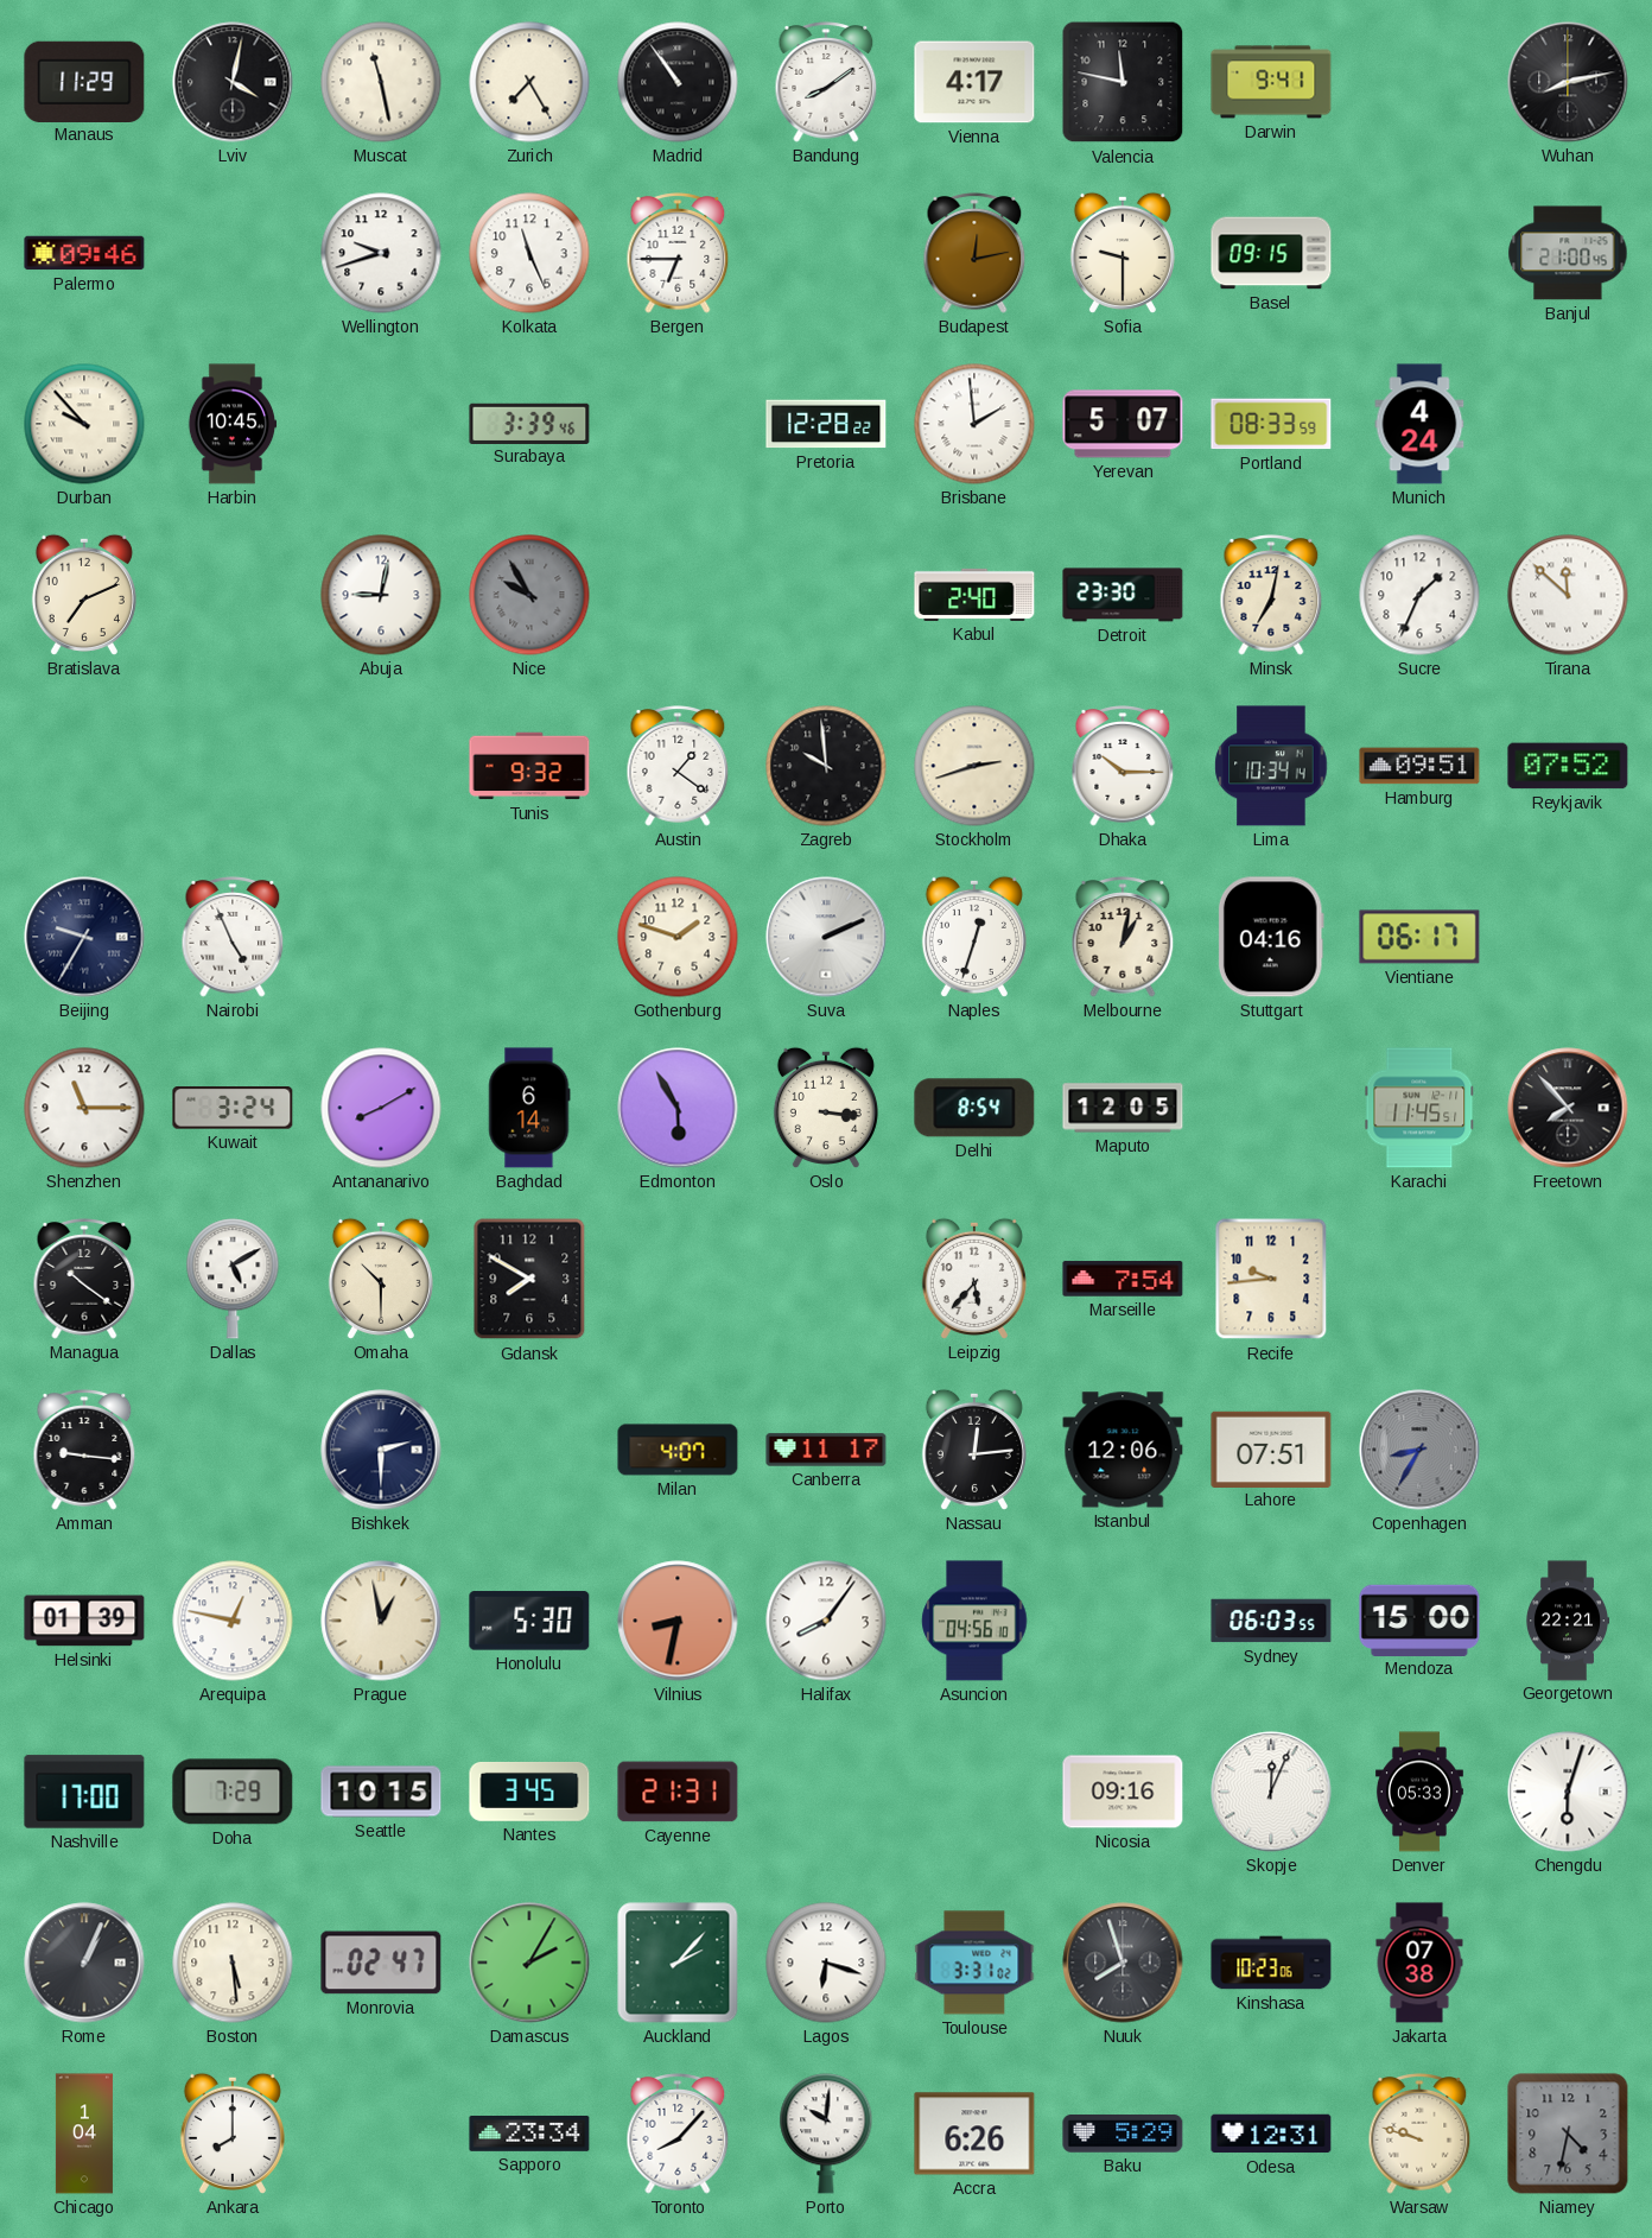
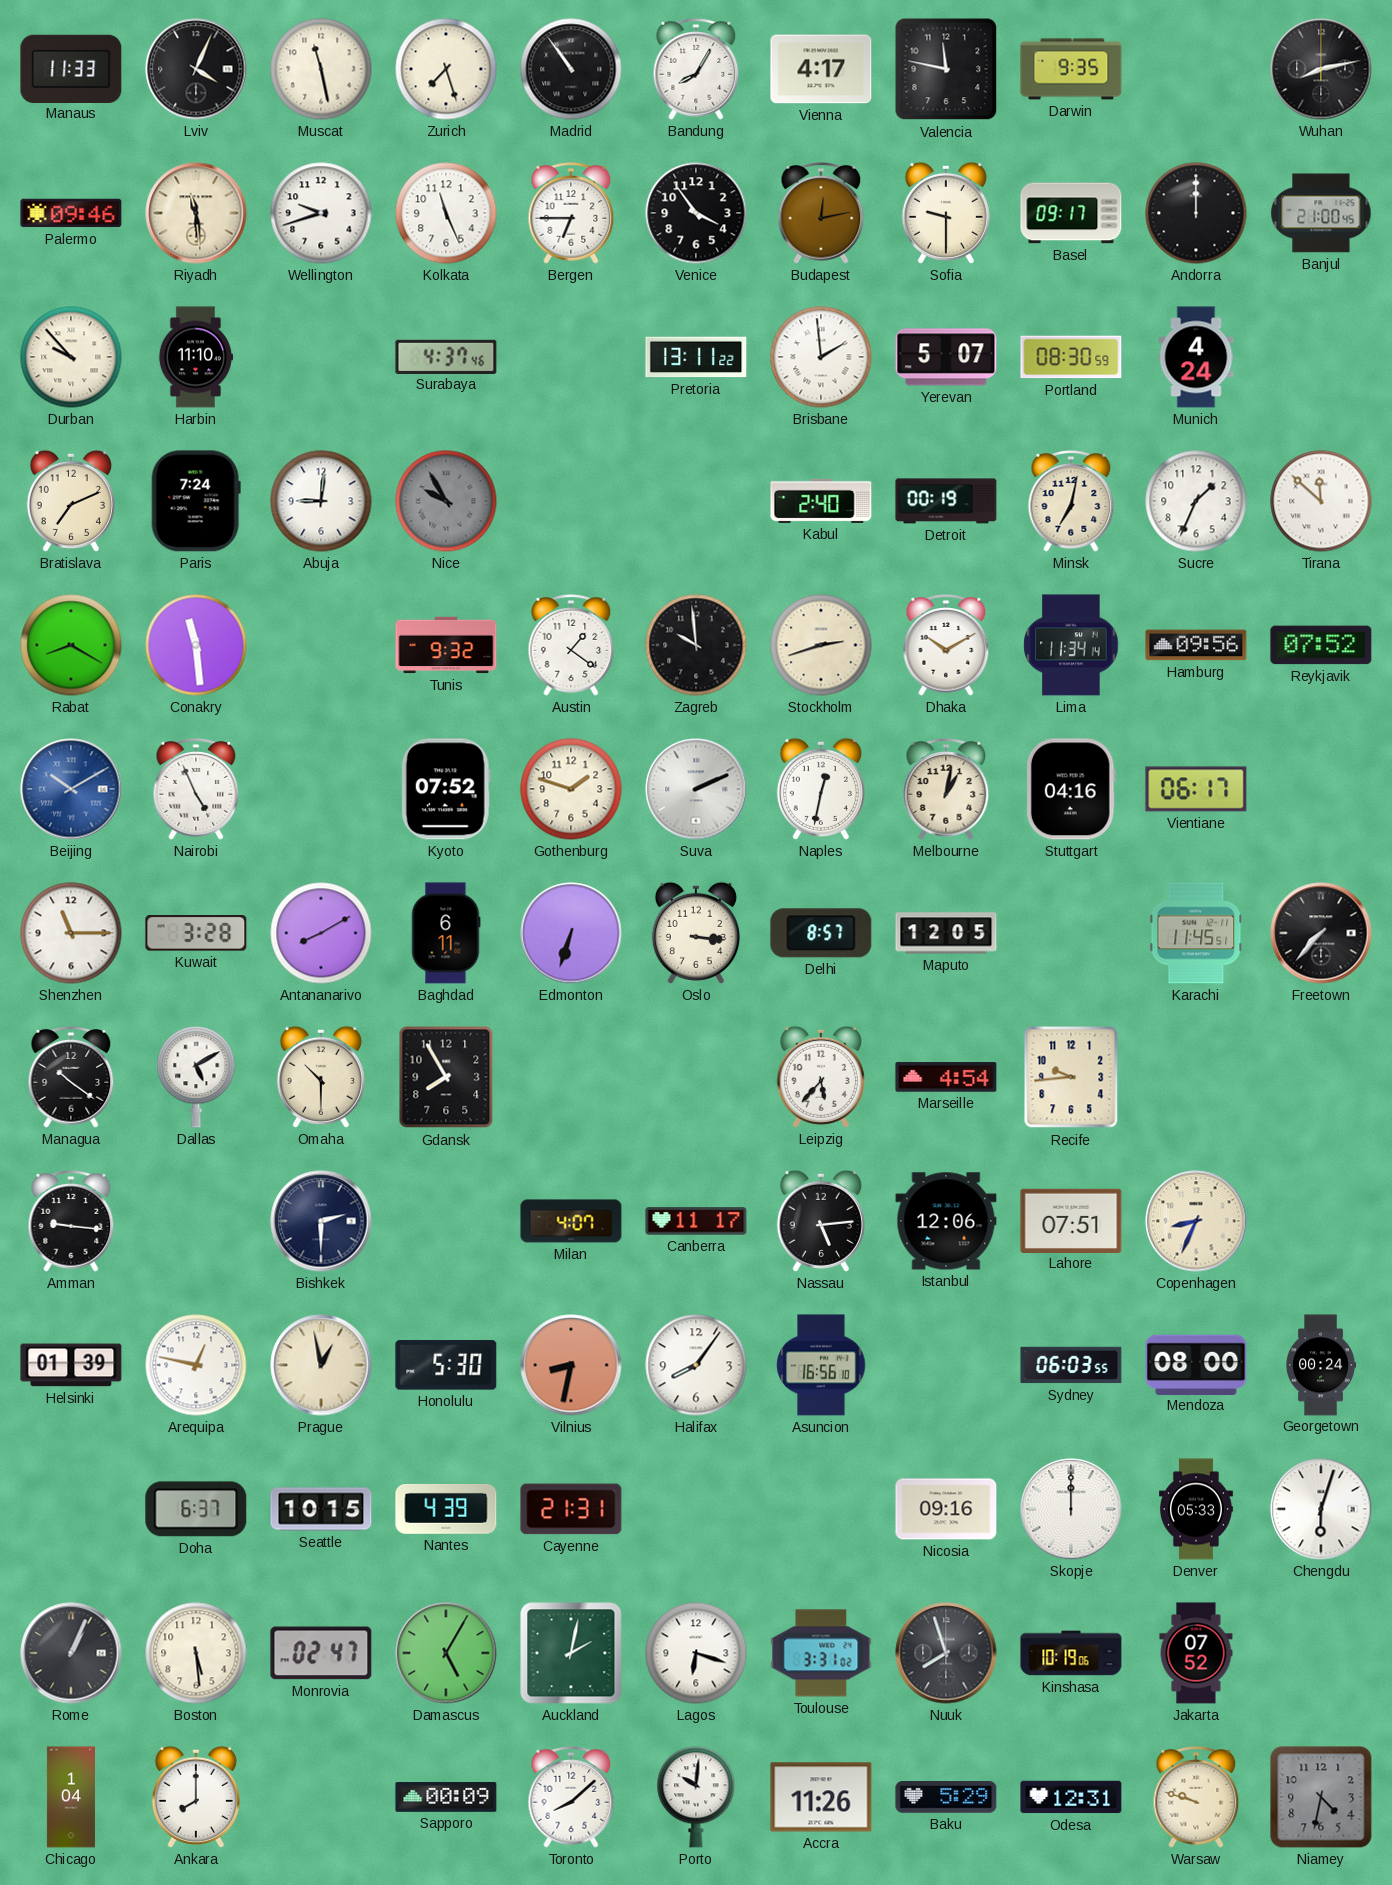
Manaus: 11:29 -> 11:33 (71, 68)
Lviv: 4:02 -> 4:04 (196, 69)
Zurich: 7:25 -> 7:27 (446, 69)
Bandung: 8:09 -> 8:05 (696, 69)
Darwin: 9:41 -> 9:35 (1071, 69)
Riyadh: none -> 11:29 (196, 213)
Venice: none -> 3:54 (696, 213)
Basel: 09:15 -> 09:17 (1071, 213)
Andorra: none -> 12:00 (1196, 213)
Harbin: 10:45 -> 11:10 (196, 357)
Surabaya: 3:39 -> 4:37 (446, 356)
Pretoria: 12:28 -> 13:11 (696, 357)
Portland: 08:33 -> 08:30 (1071, 357)
Paris: none -> 7:24 (196, 501)
Abuja: 9:02 -> 9:01 (321, 501)
Detroit: 23:30 -> 00:19 (946, 501)
Rabat: none -> 8:20 (71, 645)
Conakry: none -> 11:29 (196, 645)
Dhaka: 10:15 -> 10:10 (946, 645)
Lima: 10:34 -> 11:34 (1071, 645)
Hamburg: 09:51 -> 09:56 (1196, 645)
Beijing: 9:35 -> 10:10 (71, 789)
Beijing dial: navy -> blue (71, 789)
Kyoto: none -> 07:52 (446, 789)
Naples: 12:33 -> 12:32 (821, 789)
Kuwait: 3:24 -> 3:28 (196, 933)
Baghdad: 6:14 -> 6:11 (446, 933)
Edmonton: 5:55 -> 6:33 (571, 933)
Delhi: 8:54 -> 8:57 (821, 933)
Freetown: 7:53 -> 7:37 (1321, 933)
Gdansk: 7:50 -> 7:55 (446, 1077)
Marseille: 7:54 -> 4:54 (946, 1077)
Nassau: 12:14 -> 5:14 (821, 1221)
Copenhagen: 8:35 -> 8:34 (1196, 1221)
Copenhagen dial: grey -> cream (1196, 1221)
Asuncion: 04:56 -> 16:56 (821, 1365)
Mendoza: 15:00 -> 08:00 (1196, 1364)
Georgetown: 22:21 -> 00:24 (1321, 1365)
Nashville: 17:00 -> none (84, 1792)
Doha: 7:29 -> 6:37 (196, 1509)
Nantes: 3:45 -> 4:39 (446, 1509)
Skopje: 12:04 -> 12:00 (1071, 1509)
Damascus: 2:05 -> 5:05 (446, 1653)
Auckland: 2:07 -> 2:02 (571, 1653)
Kinshasa: 10:23 -> 10:19 (1071, 1653)
Jakarta: 07:38 -> 07:52 (1196, 1653)
Sapporo: 23:34 -> 00:09 (446, 1798)
Toronto: 8:07 -> 8:08 (571, 1797)
Accra: 6:26 -> 11:26 (821, 1797)
